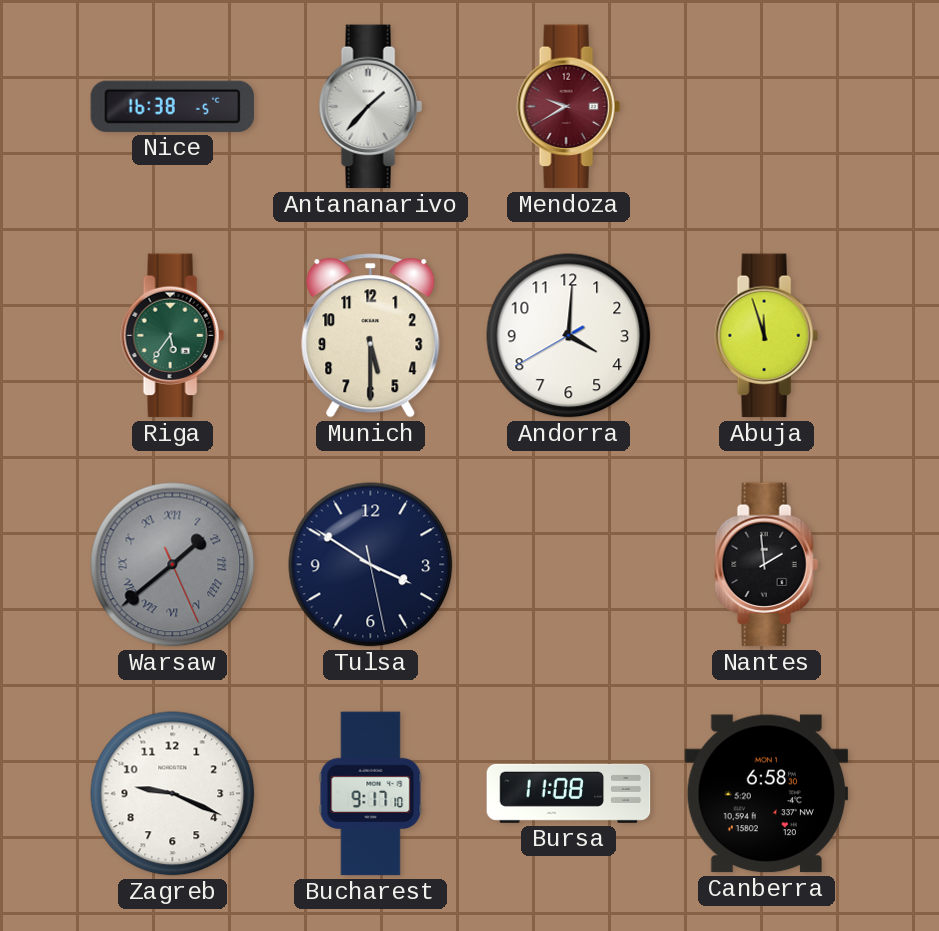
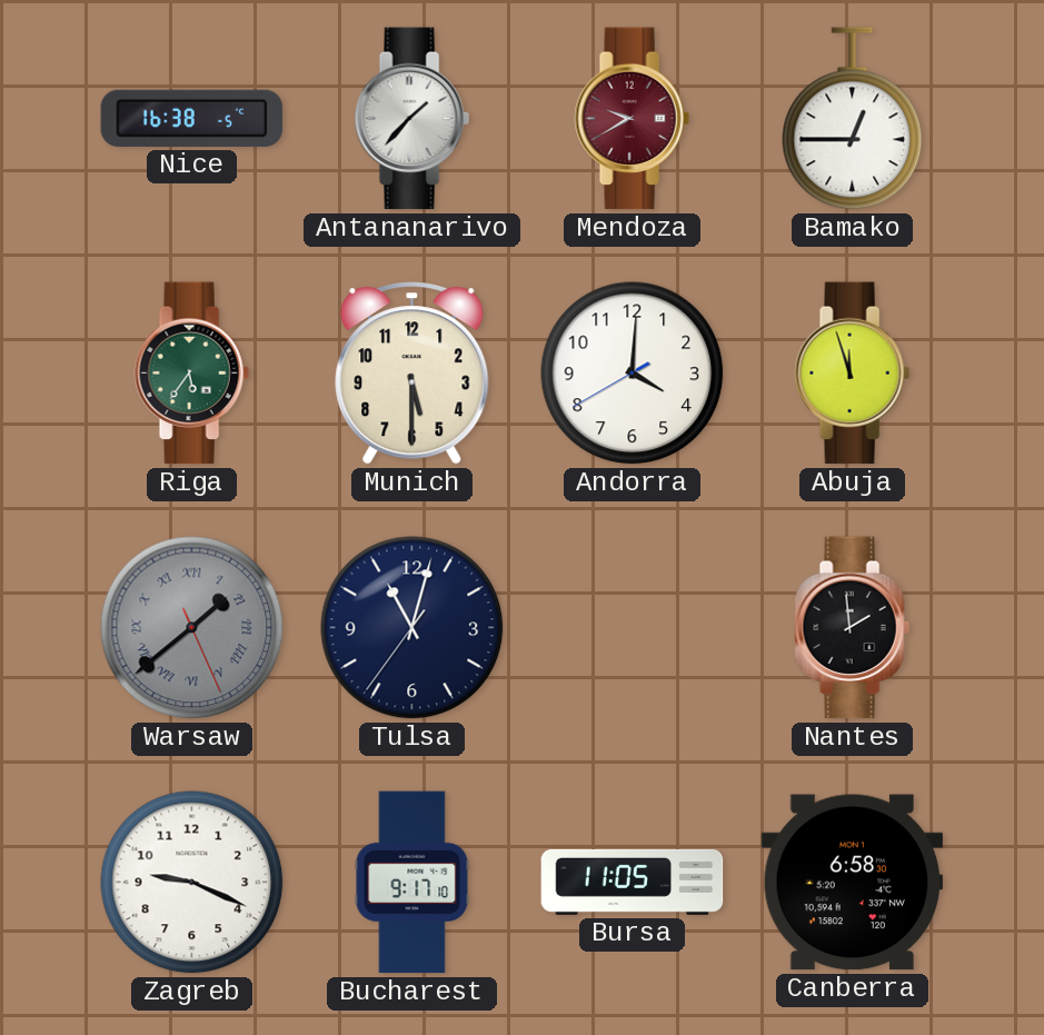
Bamako: none -> 12:45 (853, 119)
Tulsa: 3:50 -> 11:02 (412, 628)
Bursa: 11:08 -> 11:05 (633, 882)
